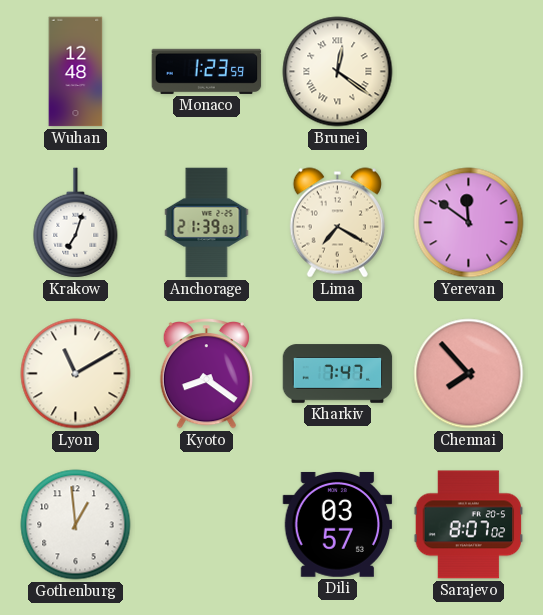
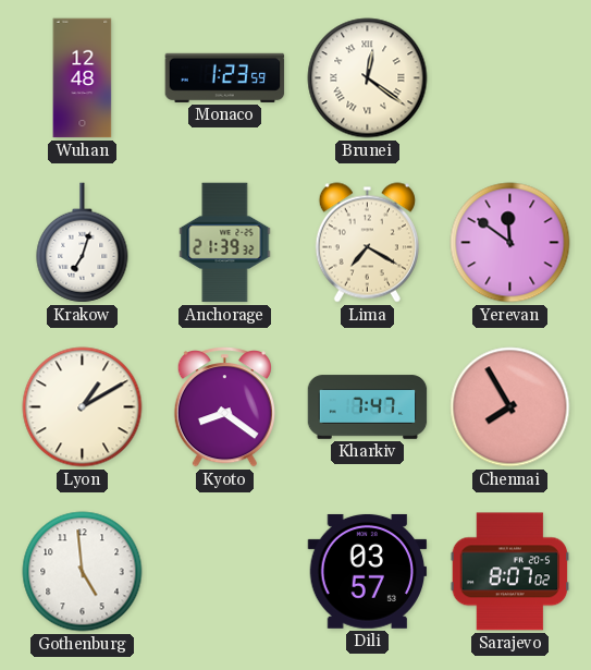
Anchorage: 21:39:03 -> 21:39:32 (225, 243)
Lyon: 11:10 -> 1:10 (83, 407)
Chennai: 7:53 -> 7:55 (510, 407)
Gothenburg: 12:59 -> 4:59 (83, 572)
